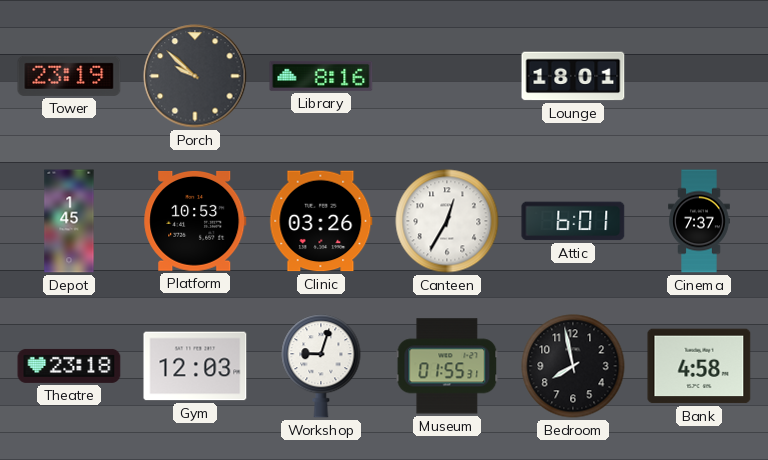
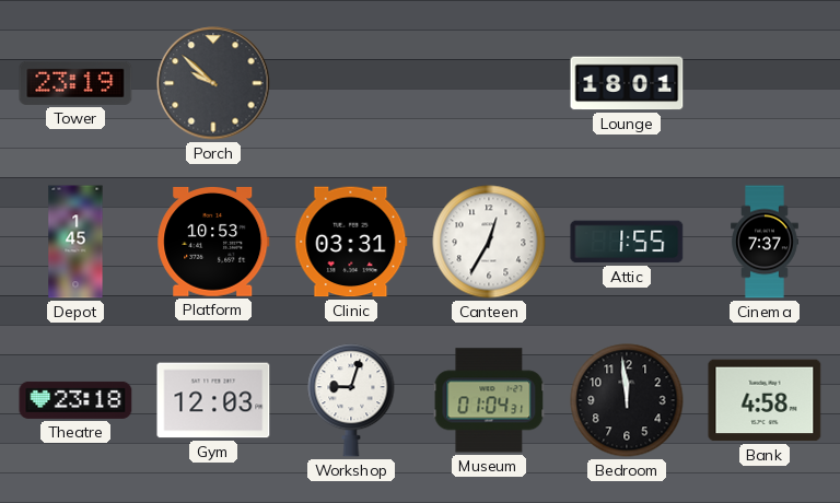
Library: 8:16 -> none (321, 76)
Clinic: 03:26 -> 03:31 (351, 242)
Attic: 6:01 -> 1:55 (627, 242)
Museum: 01:55 -> 01:04 (489, 400)
Bedroom: 7:58 -> 11:59 (627, 400)
